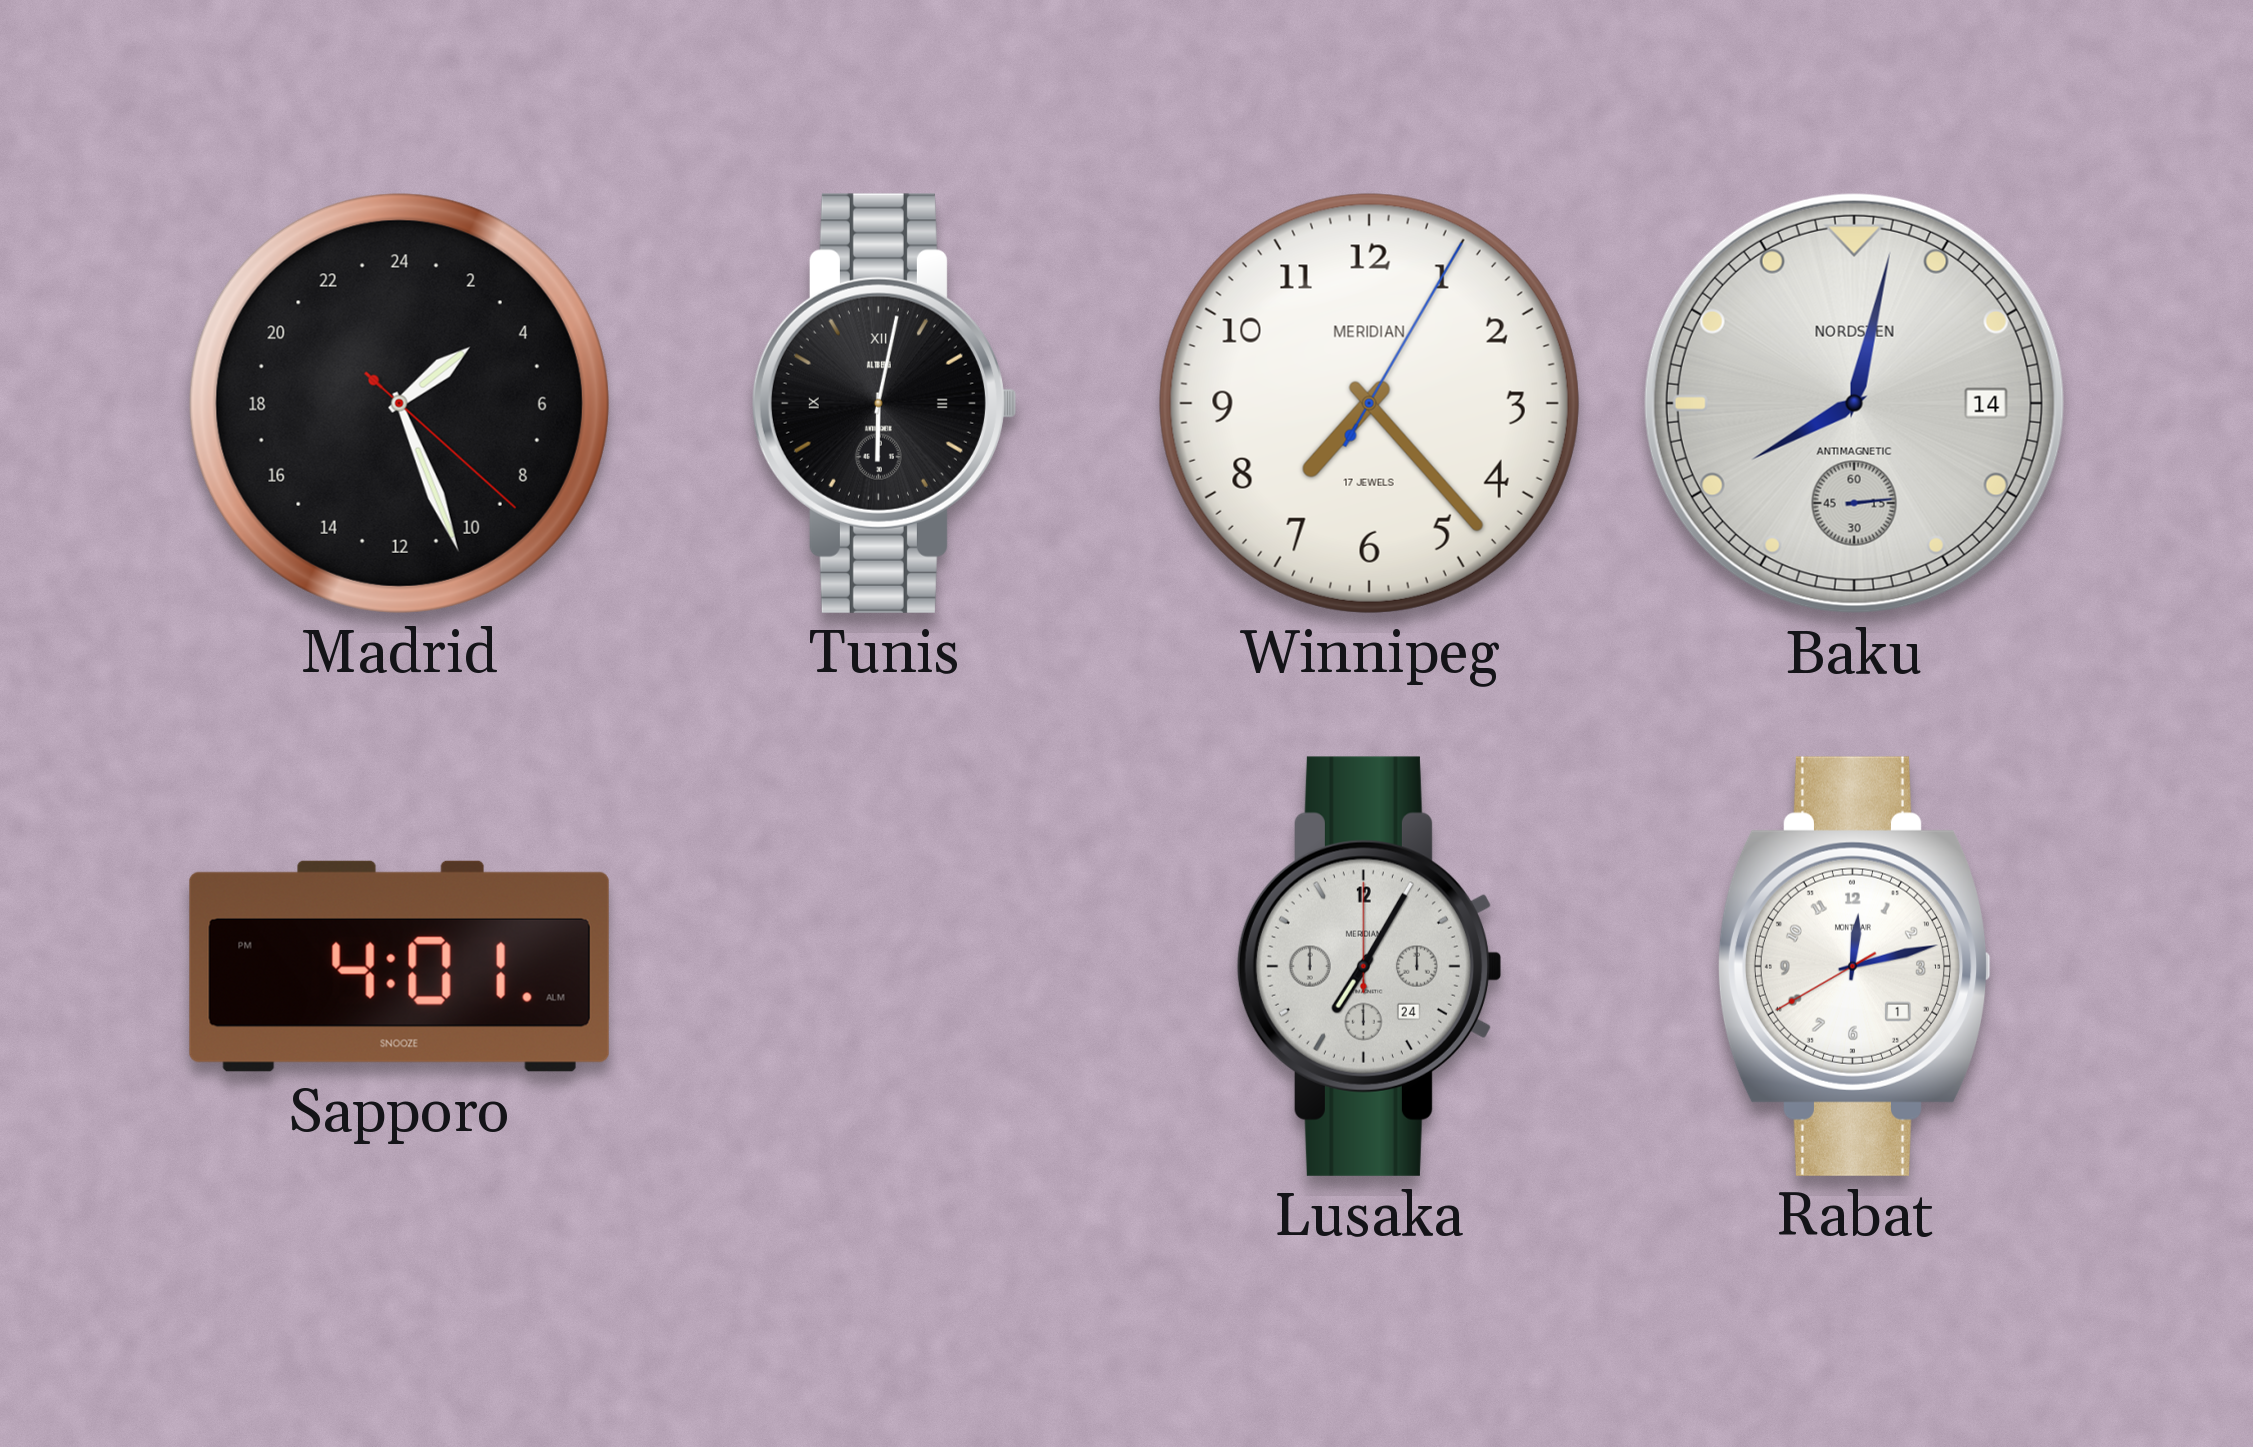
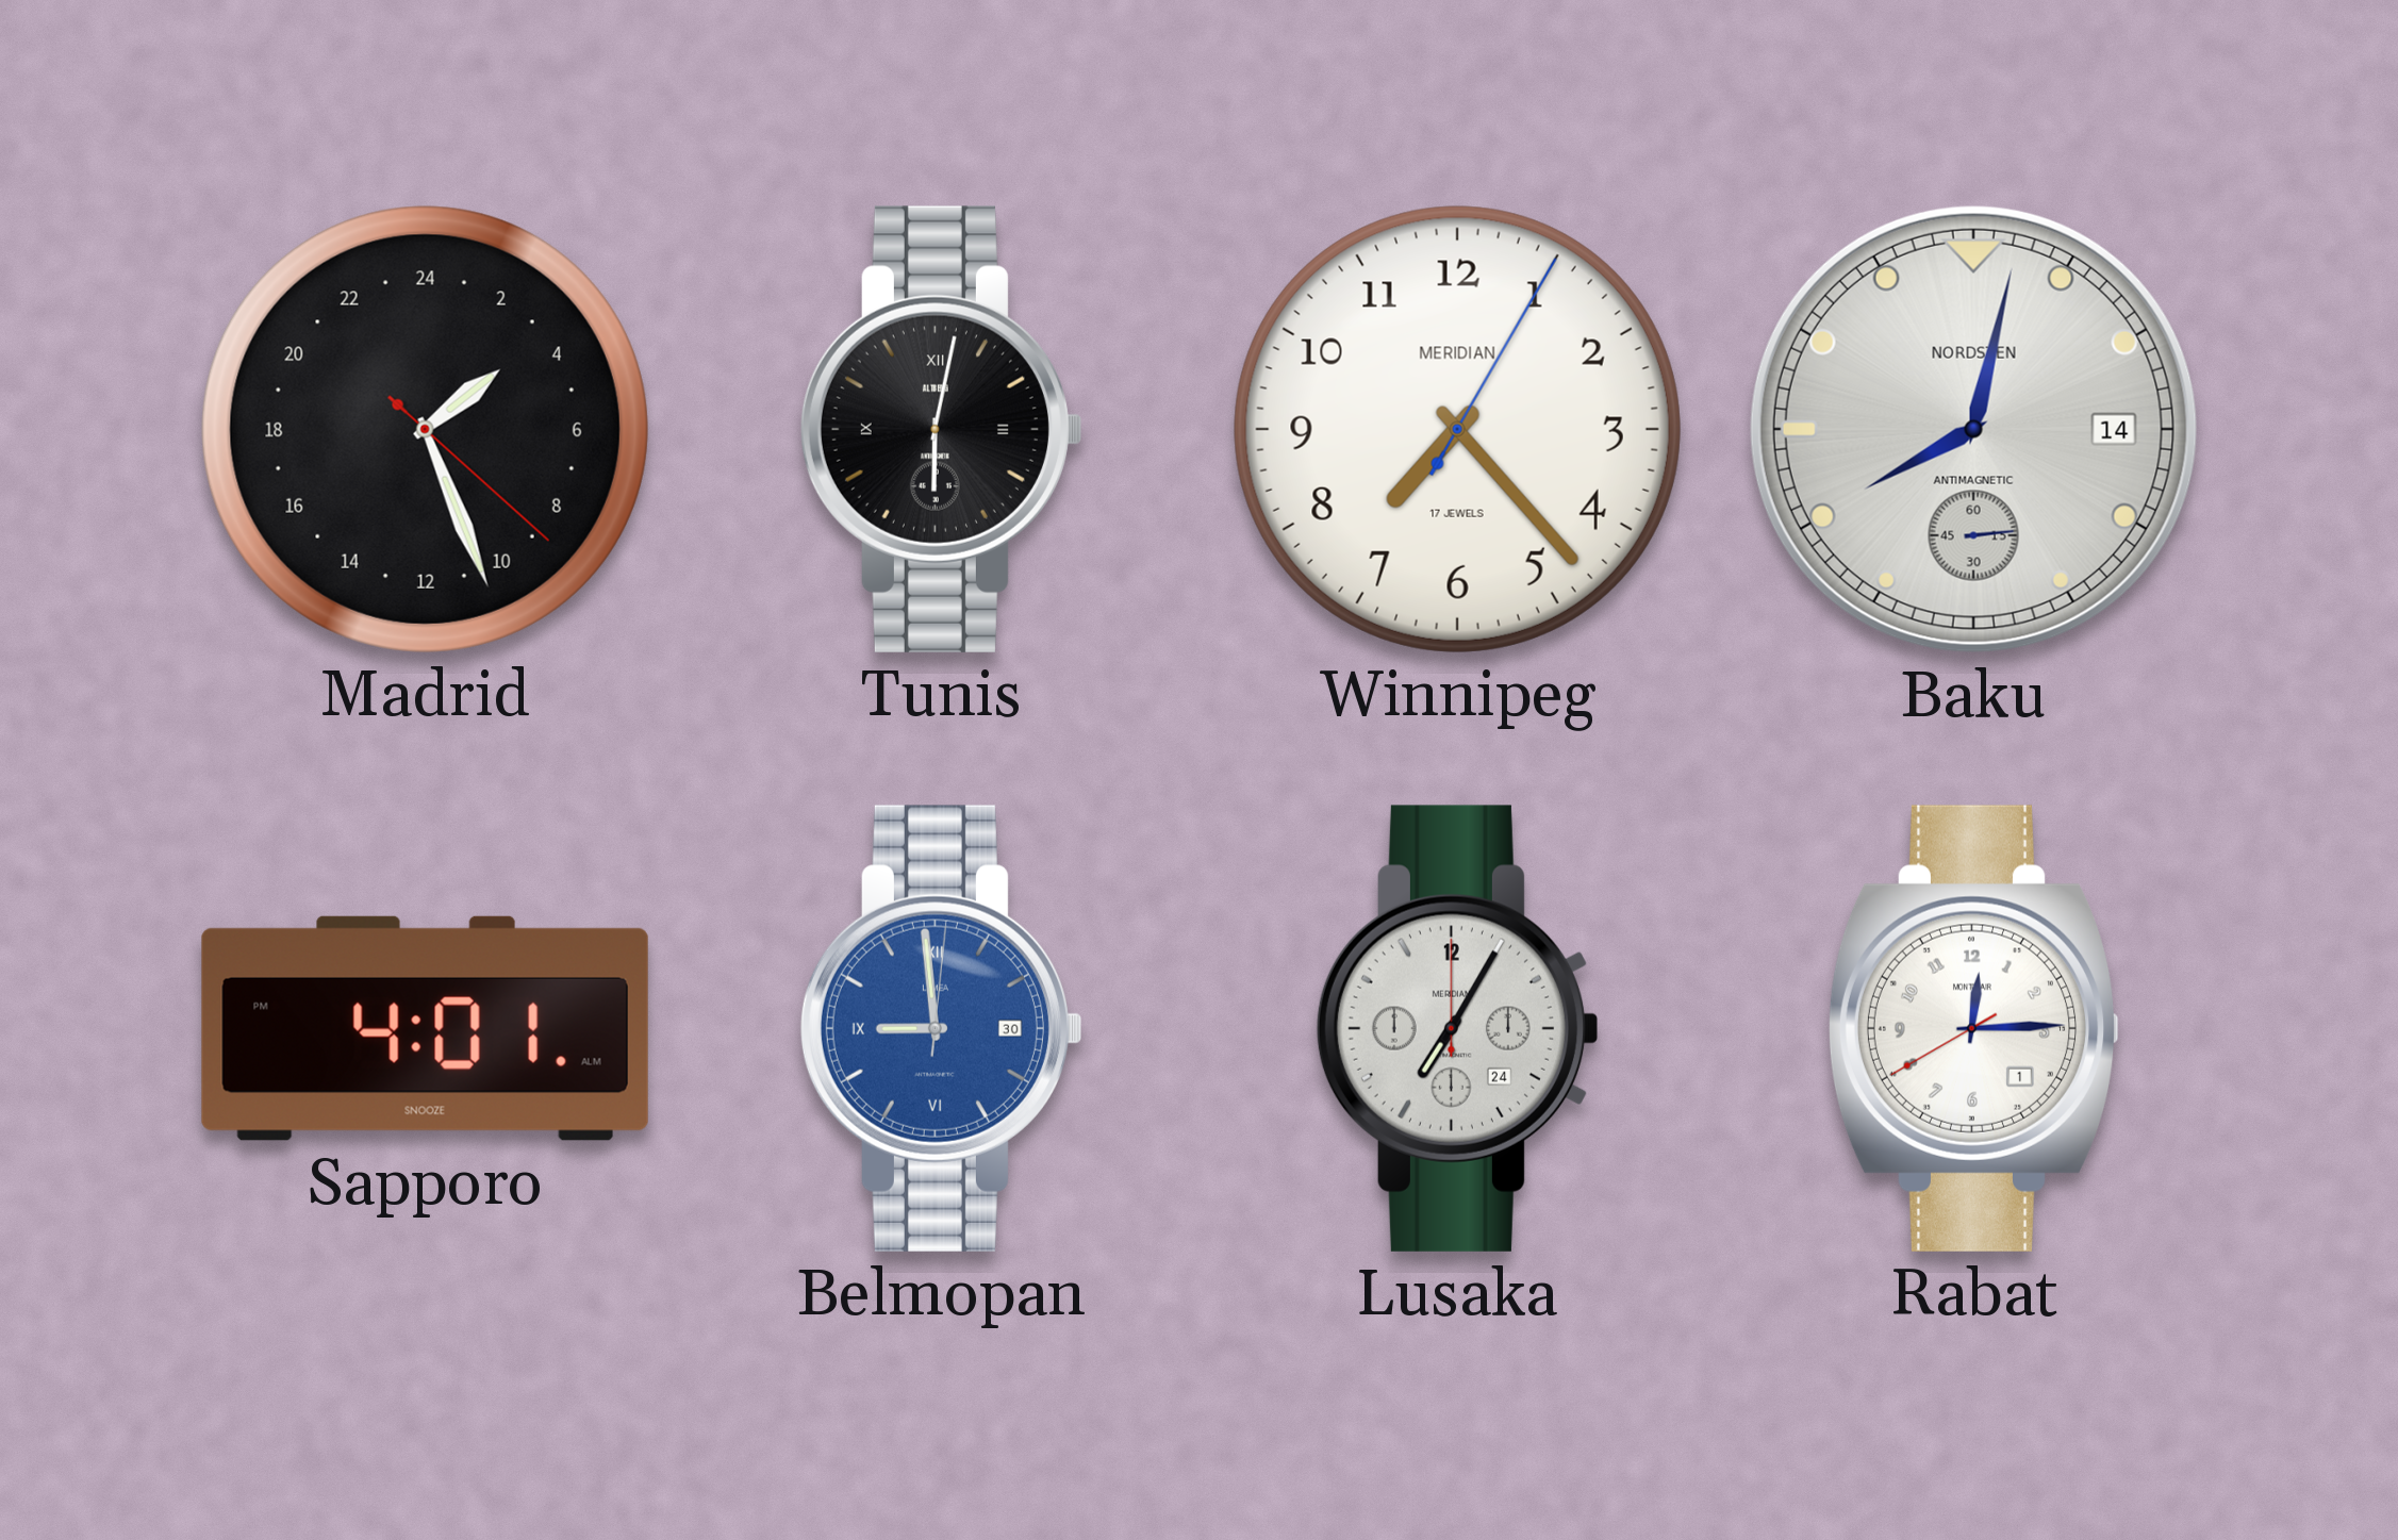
Belmopan: none -> 8:59 (941, 1028)
Rabat: 12:12 -> 12:14 (1973, 1028)
